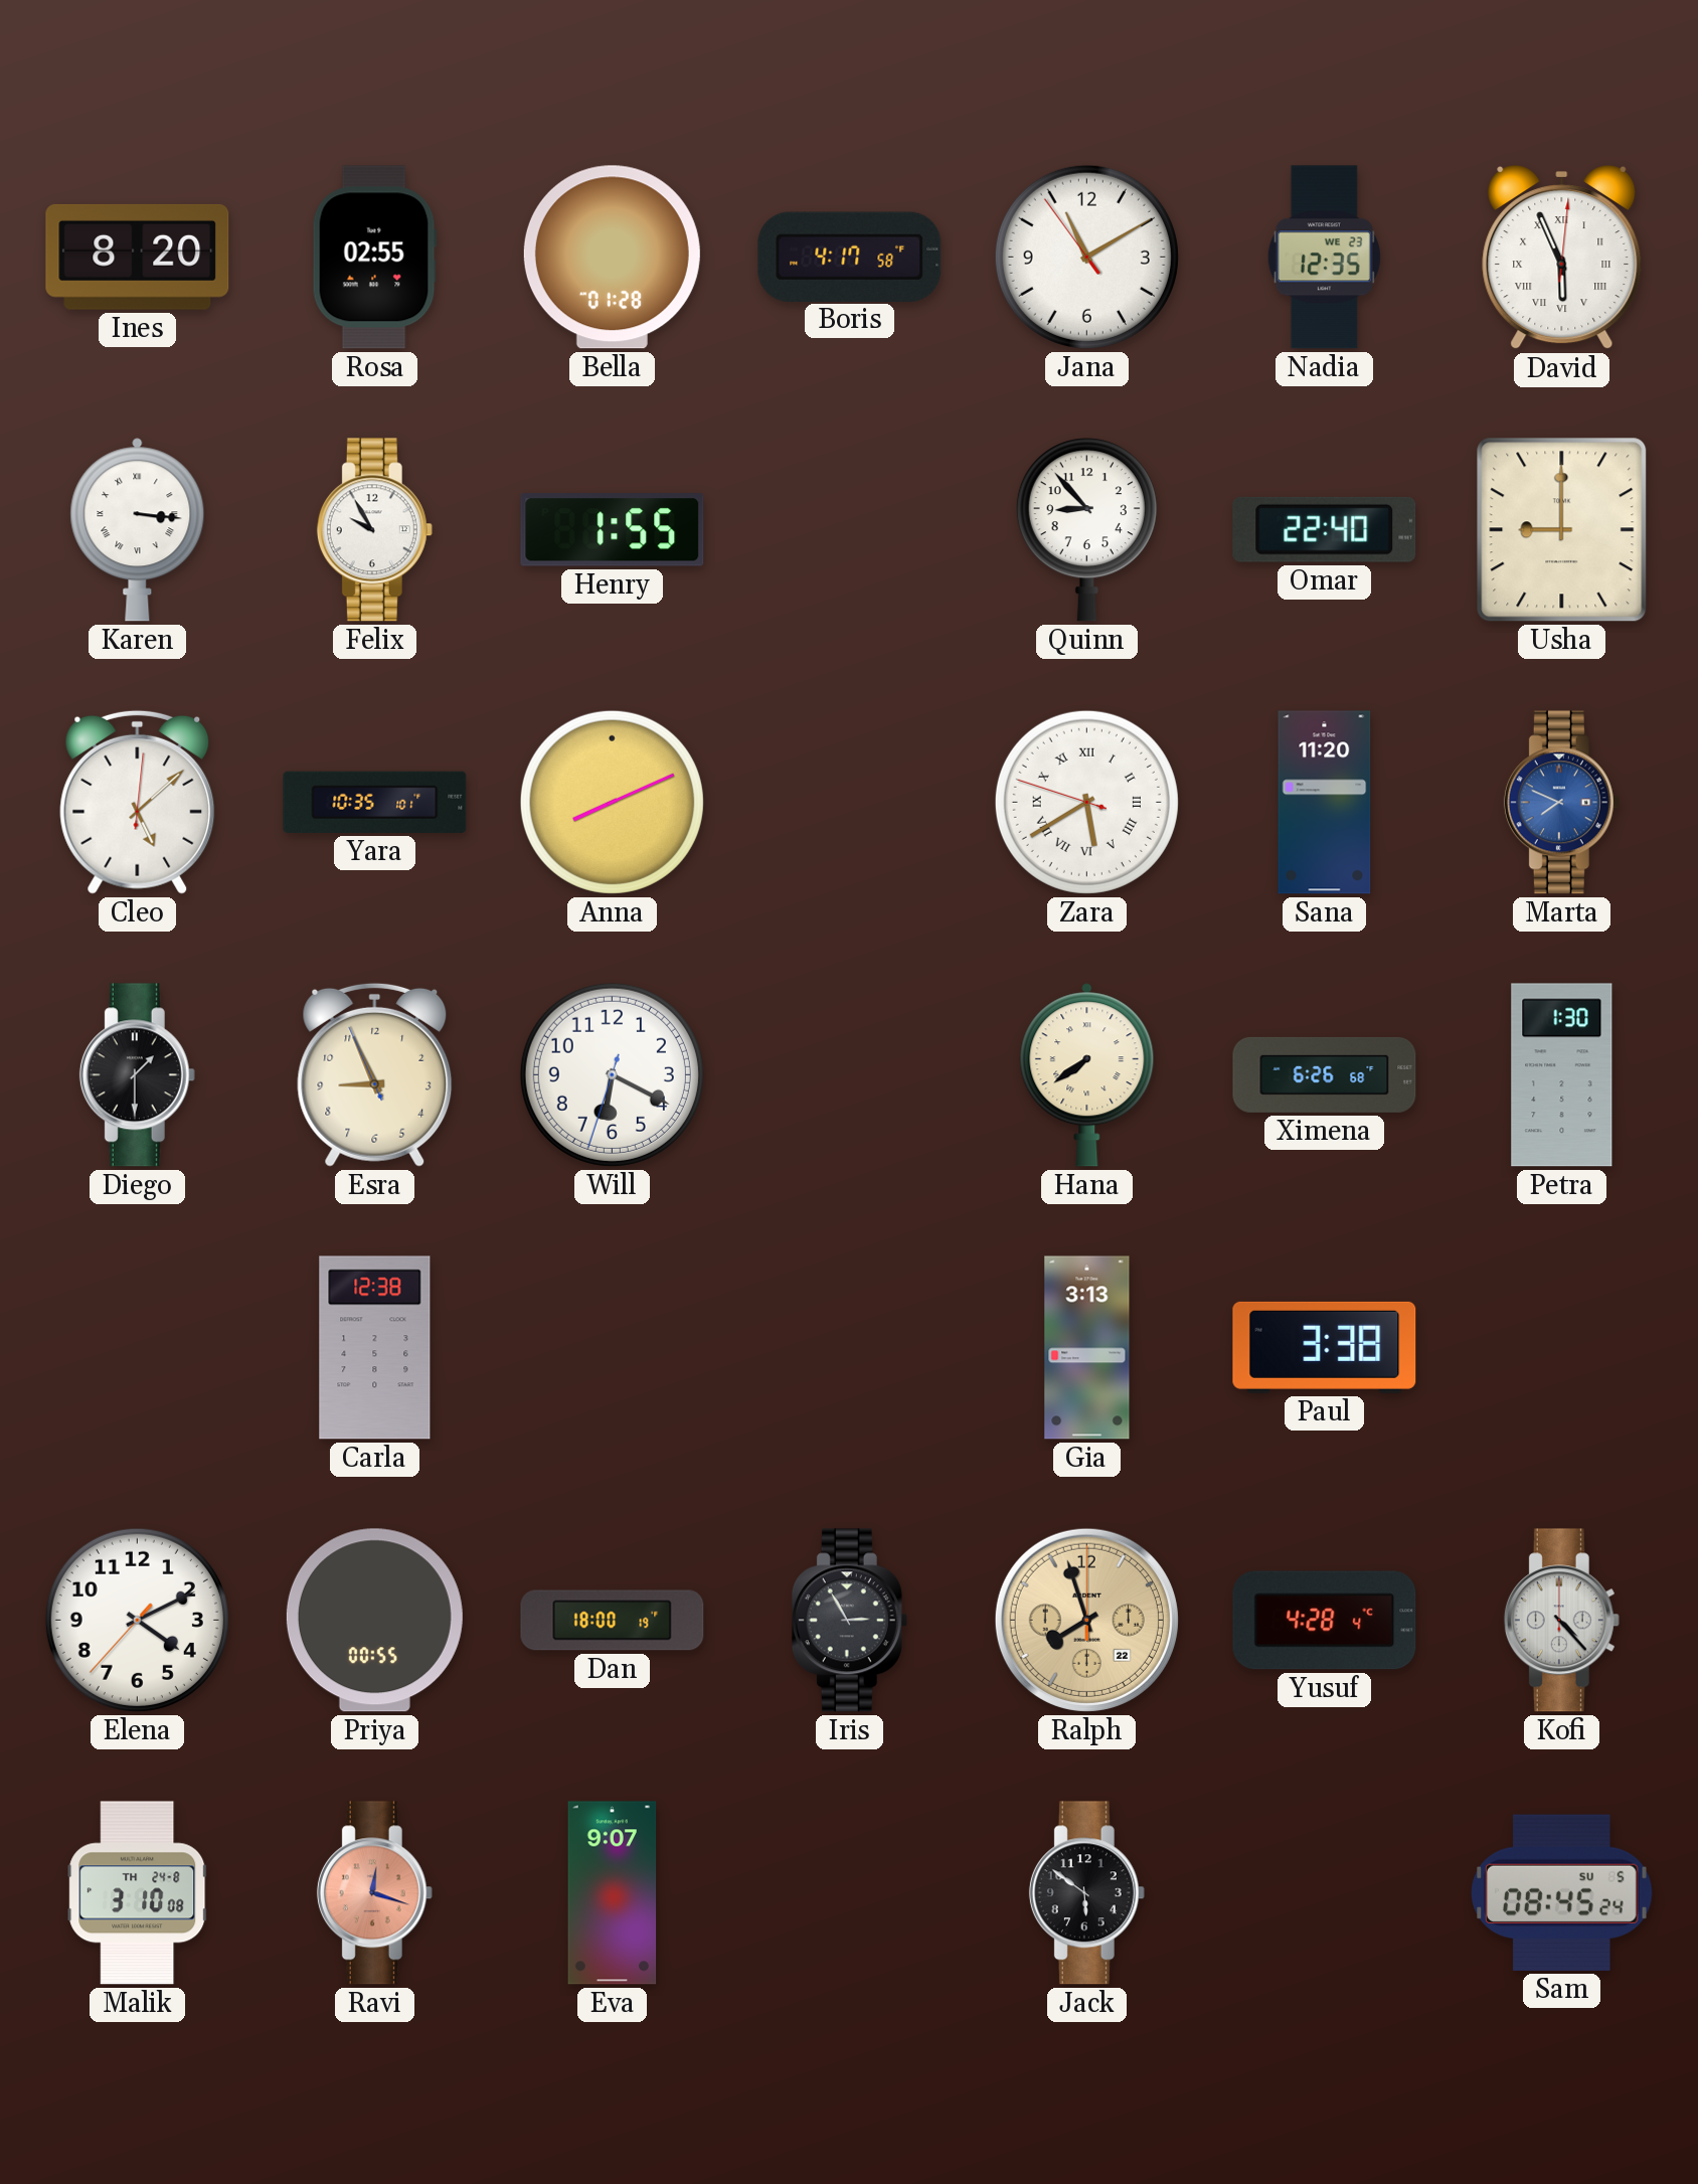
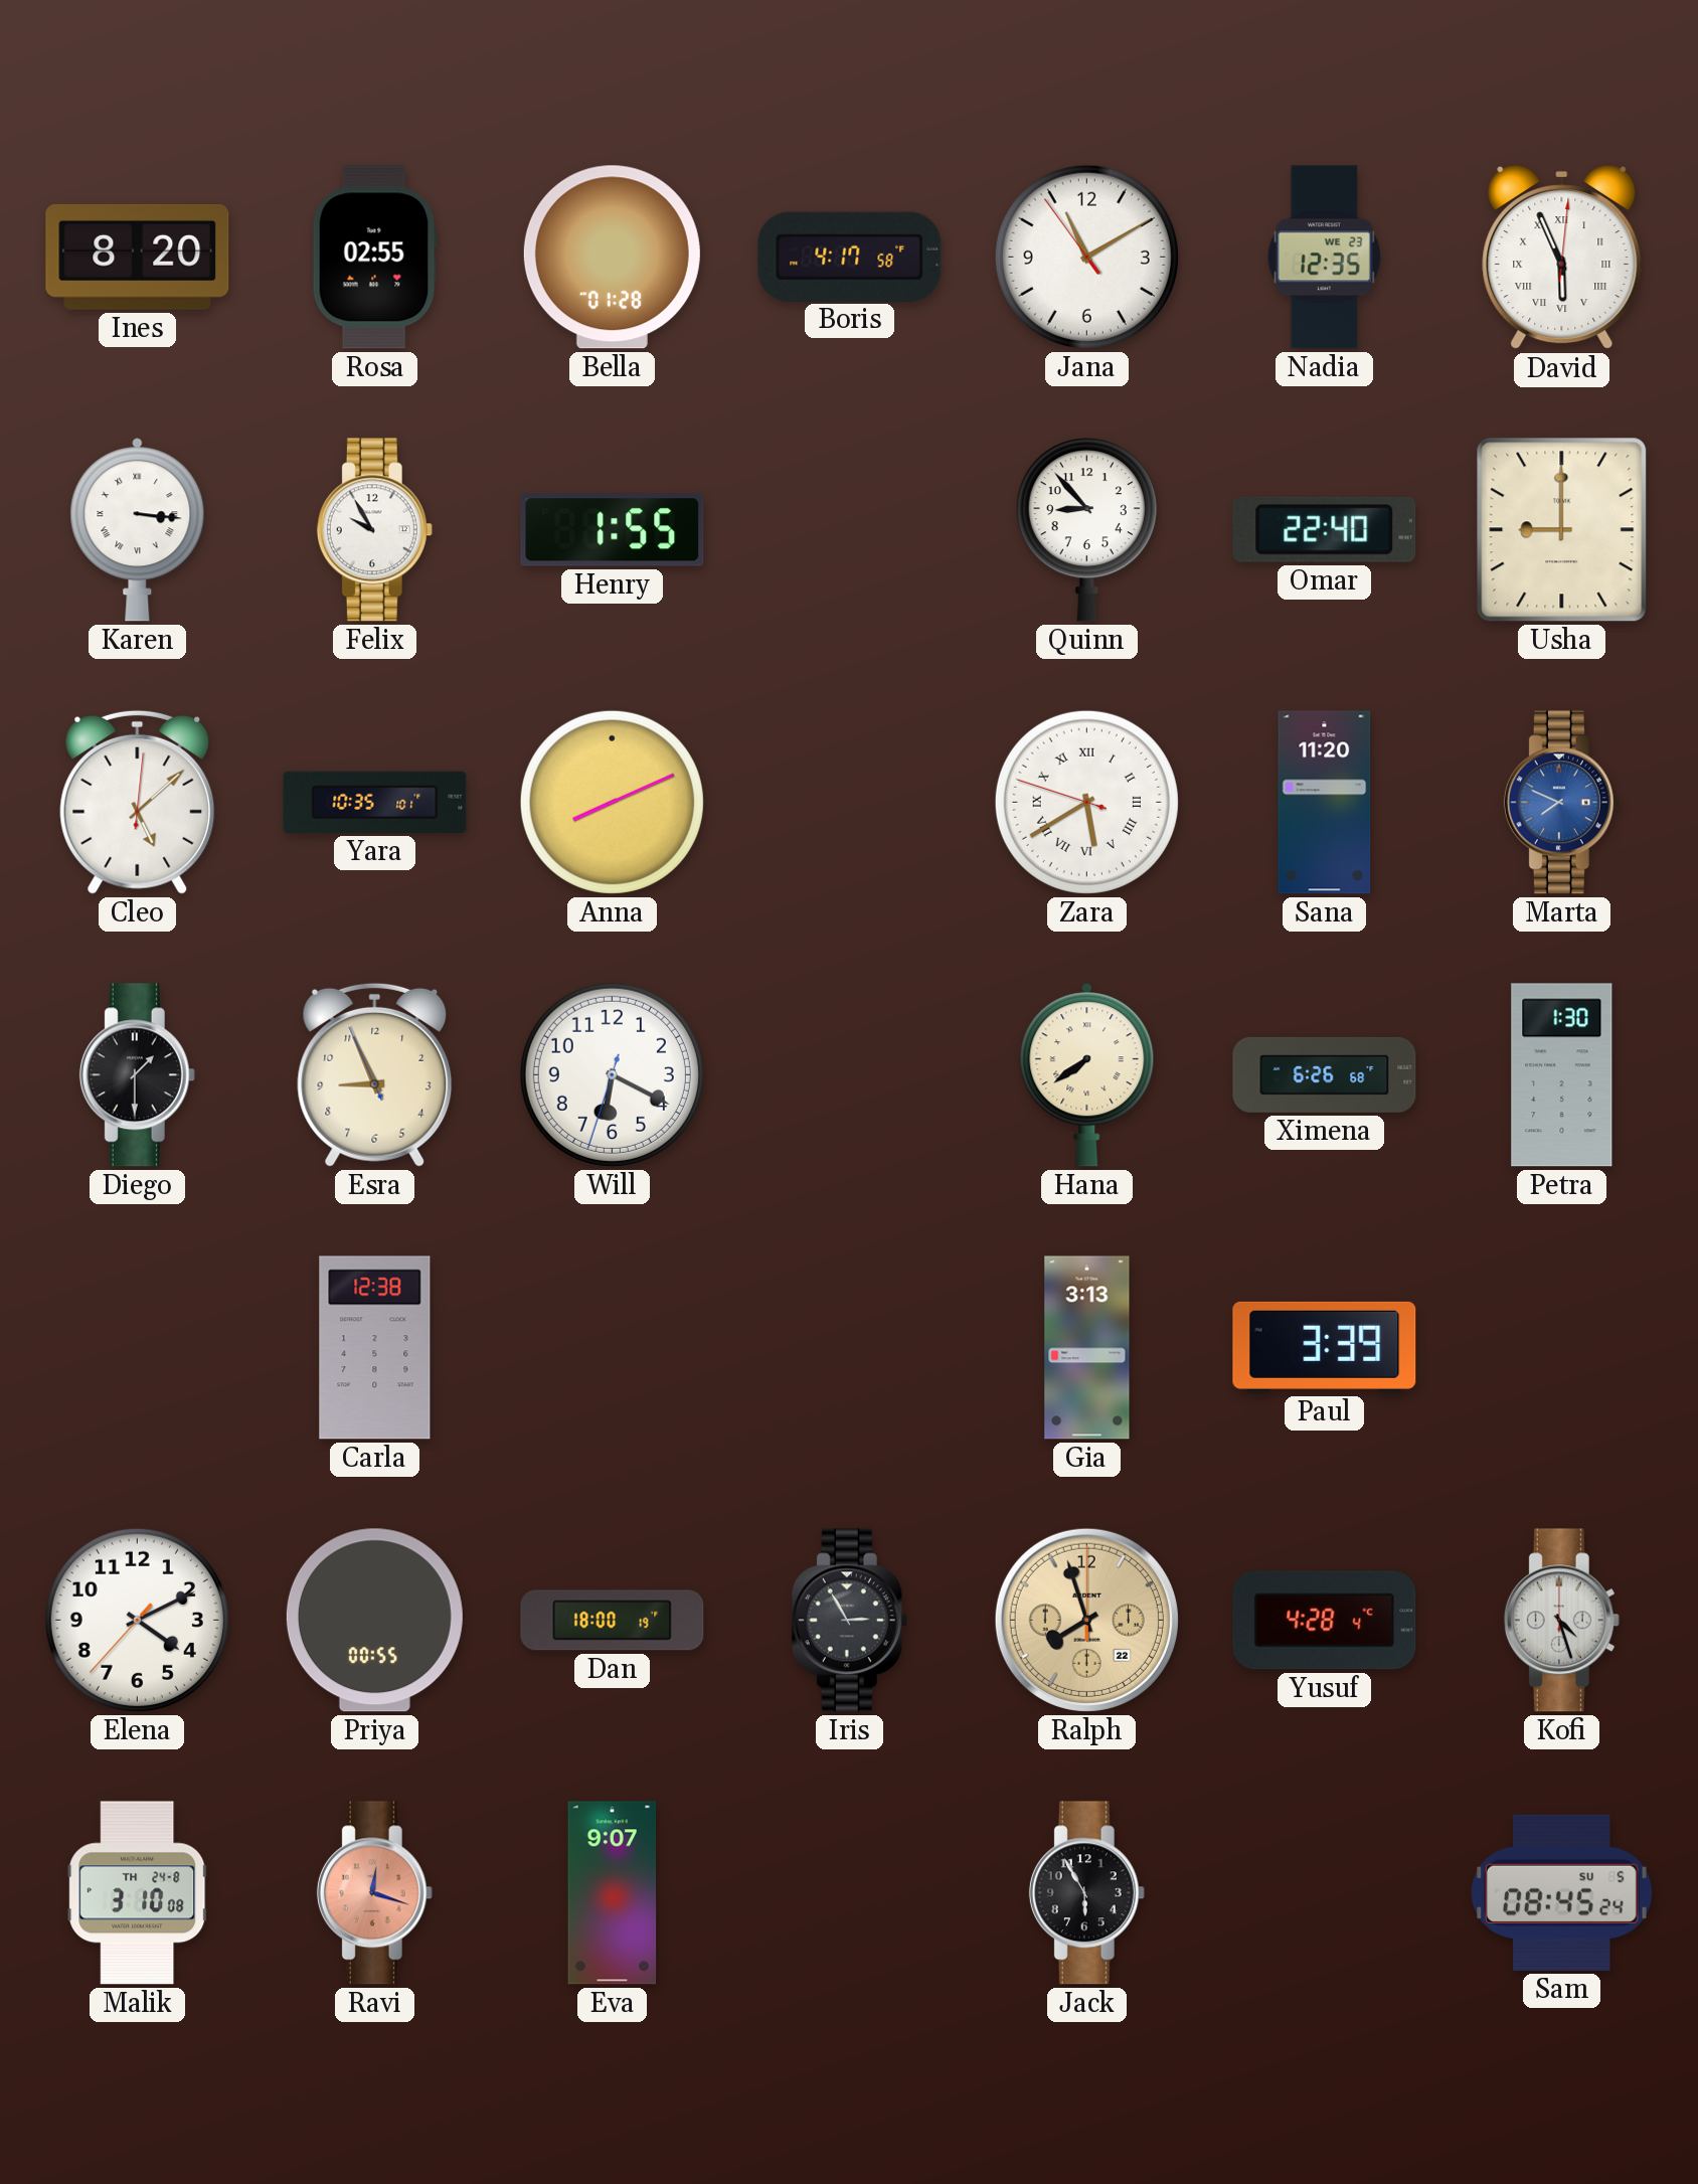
Paul: 3:38 -> 3:39 (1325, 1347)
Kofi: 4:23 -> 4:27 (1561, 1621)
Jack: 5:51 -> 5:55 (1086, 1893)
